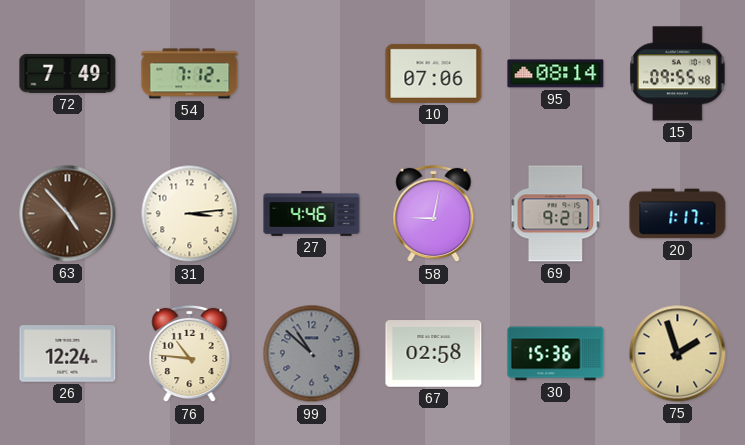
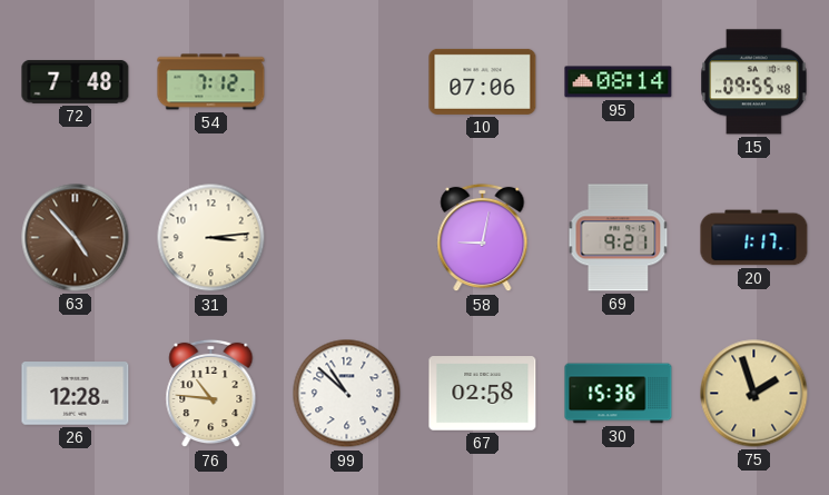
72: 7:49 -> 7:48 (76, 81)
27: 4:46 -> none (312, 214)
26: 12:24 -> 12:28 (76, 394)
99 dial: grey -> white (347, 394)
